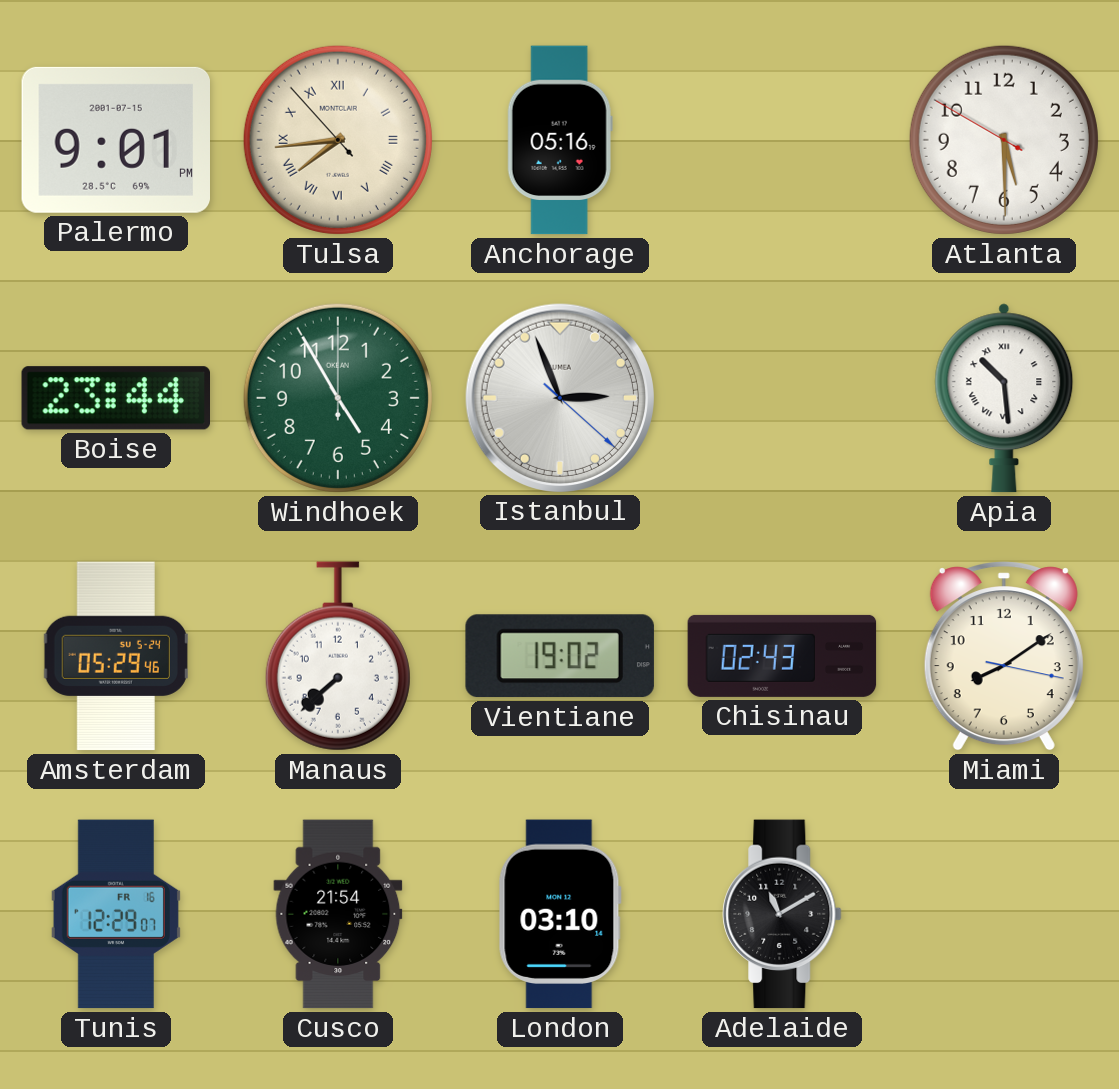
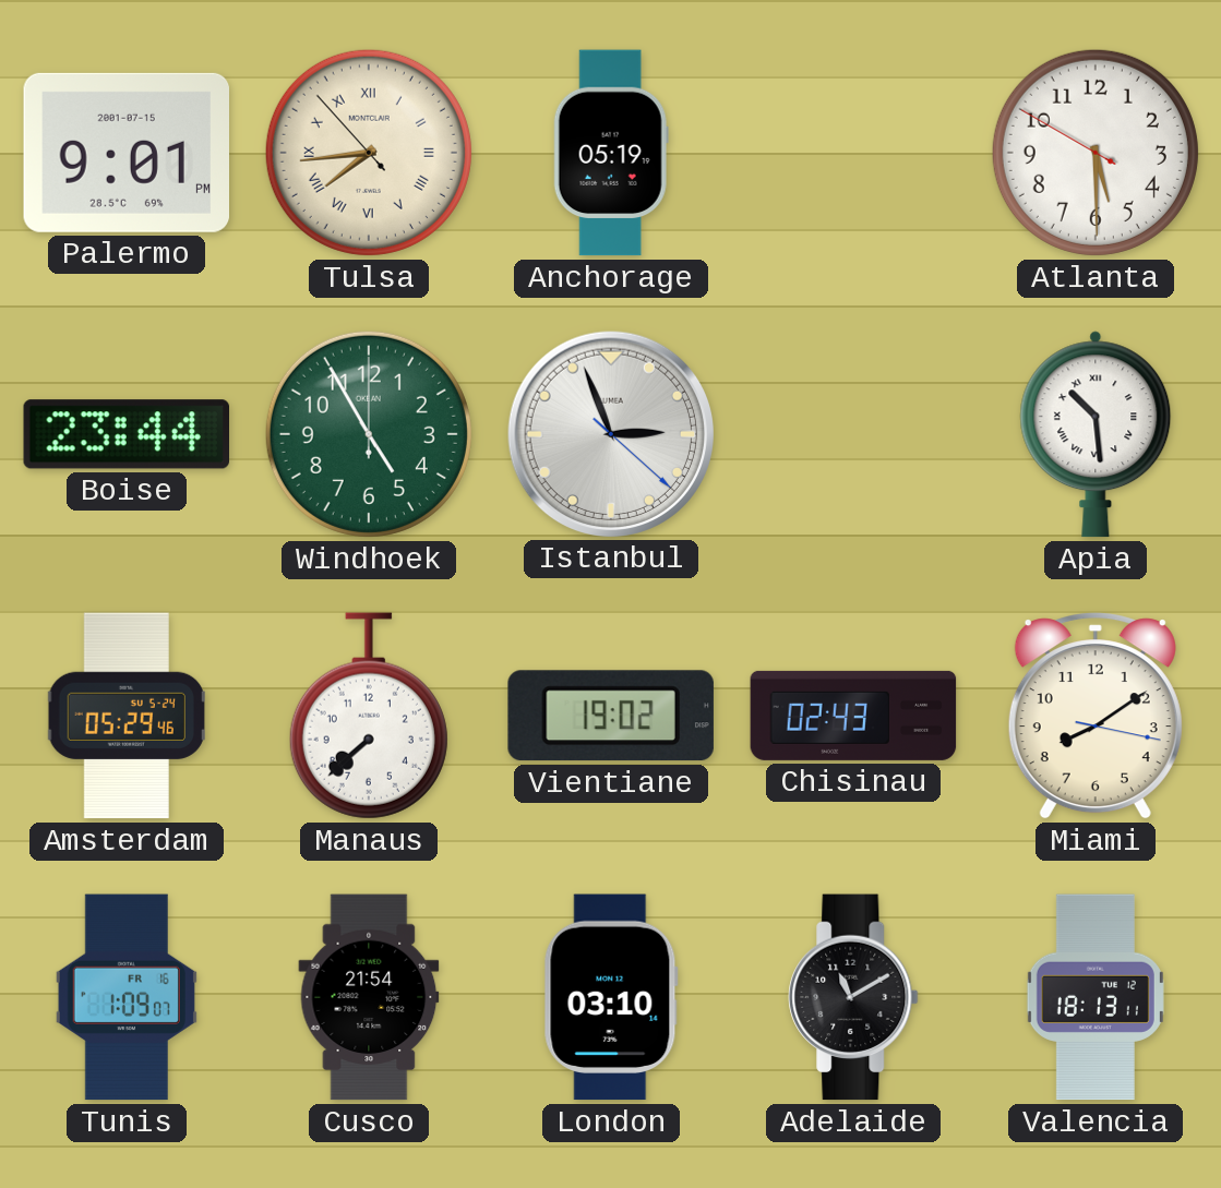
Anchorage: 05:16 -> 05:19 (611, 153)
Tunis: 12:29 -> 1:09 (127, 997)
Valencia: none -> 18:13 (1096, 997)
